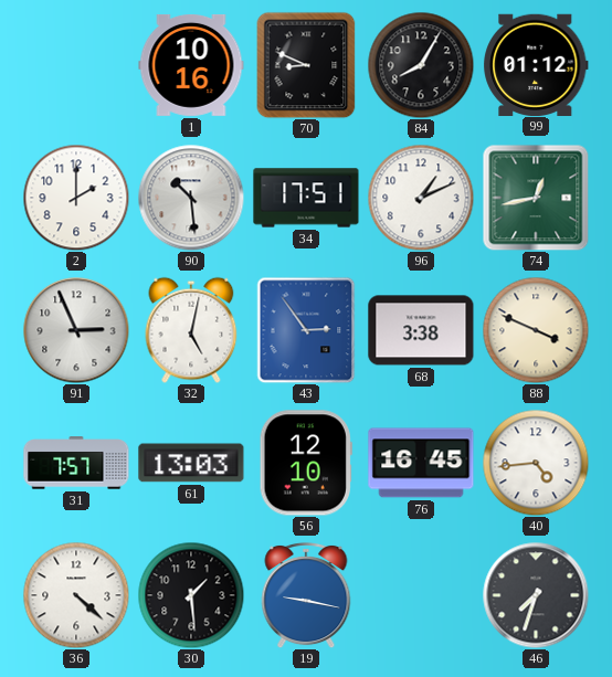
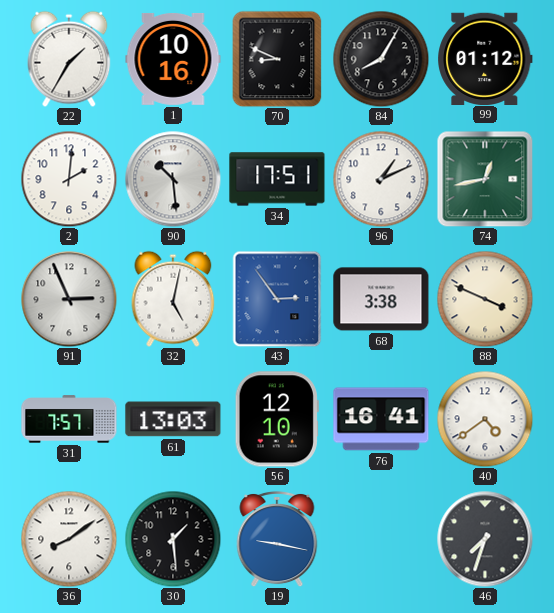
22: none -> 1:35 (69, 59)
2: 2:00 -> 2:01 (69, 179)
76: 16:45 -> 16:41 (381, 419)
40: 4:44 -> 4:39 (485, 419)
36: 4:22 -> 8:09 (69, 539)
